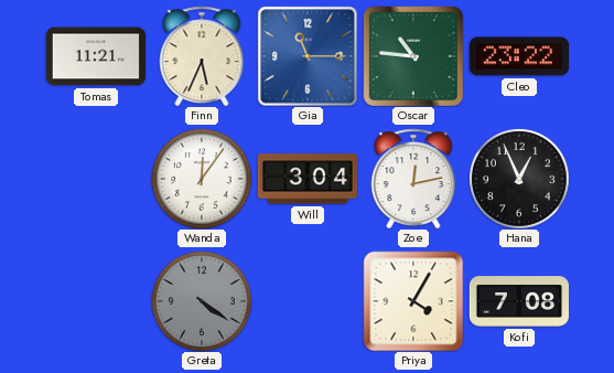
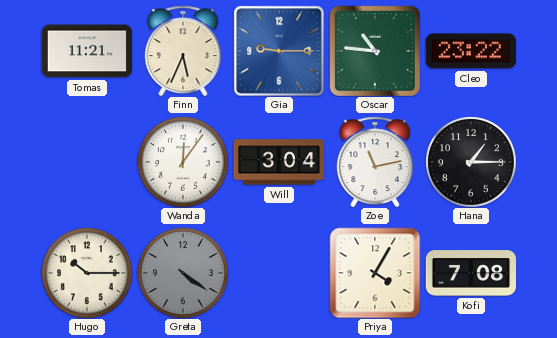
Gia: 11:15 -> 9:15 (279, 51)
Zoe: 12:13 -> 11:13 (375, 162)
Hana: 12:56 -> 1:15 (471, 162)
Hugo: none -> 10:15 (87, 273)
